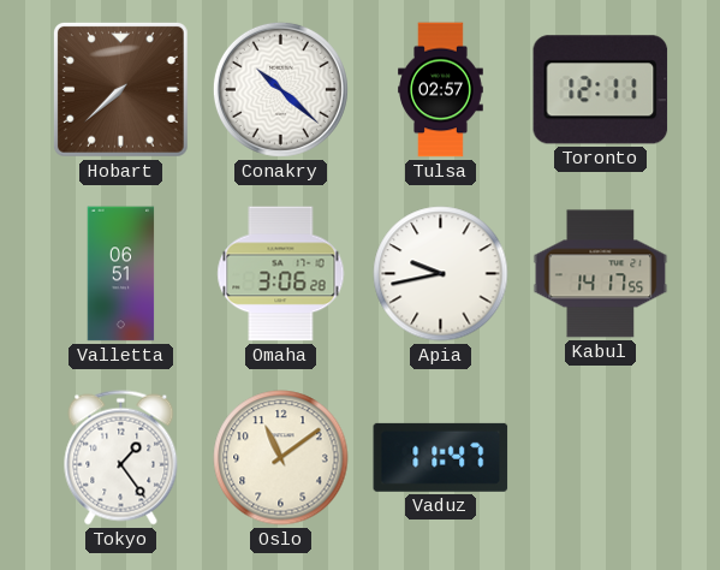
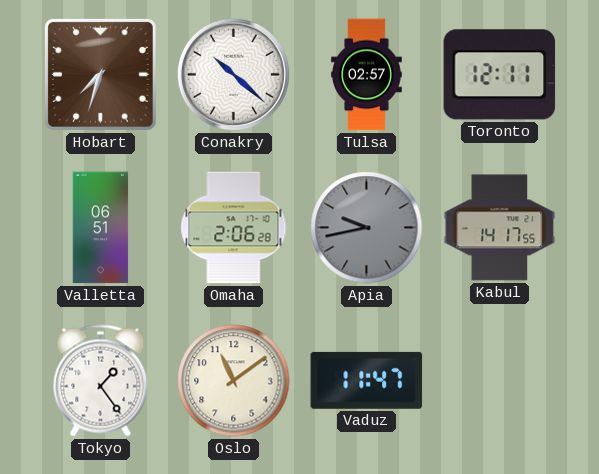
Hobart: 7:38 -> 7:33 (100, 74)
Omaha: 3:06 -> 2:06 (234, 228)
Apia dial: white -> grey (367, 228)
